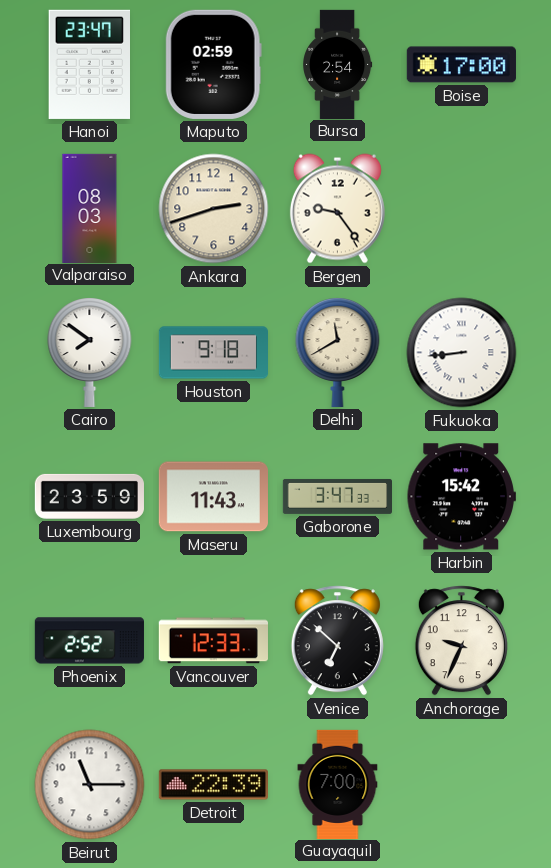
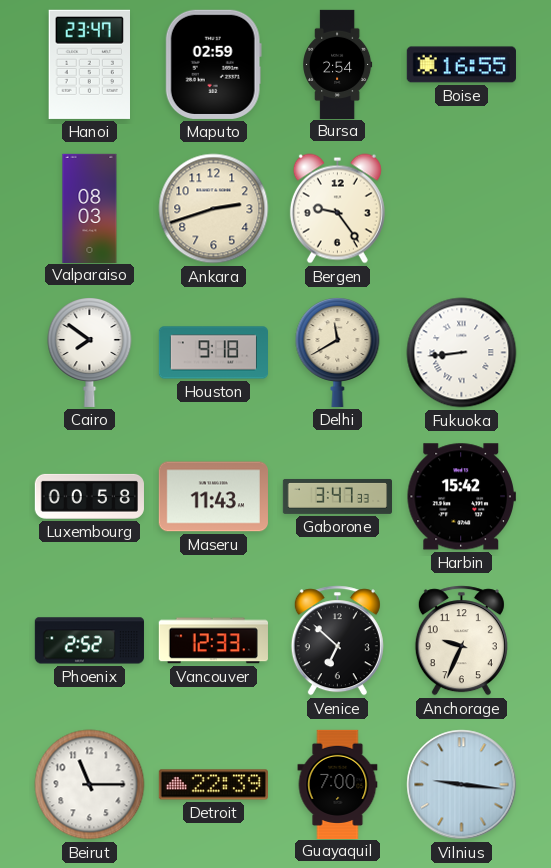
Boise: 17:00 -> 16:55 (461, 65)
Luxembourg: 23:59 -> 00:58 (89, 496)
Vilnius: none -> 9:16 (462, 785)
